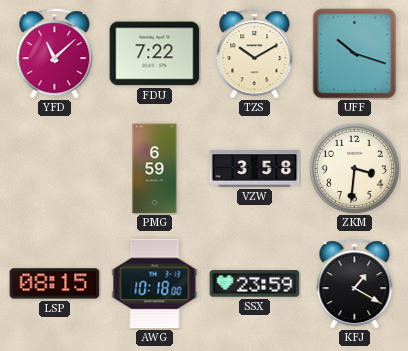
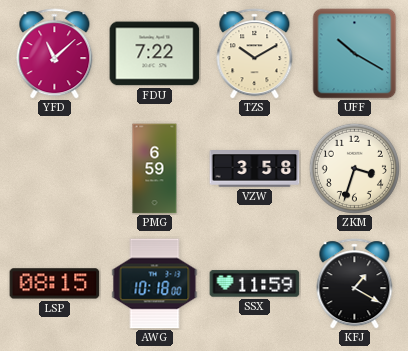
UFF: 10:18 -> 10:20 (355, 54)
ZKM: 3:31 -> 3:33 (354, 168)
SSX: 23:59 -> 11:59 (255, 284)
